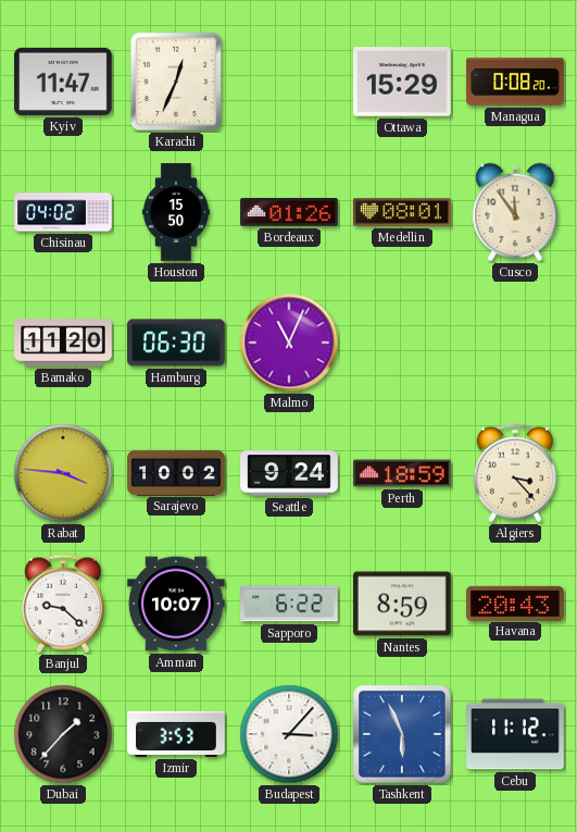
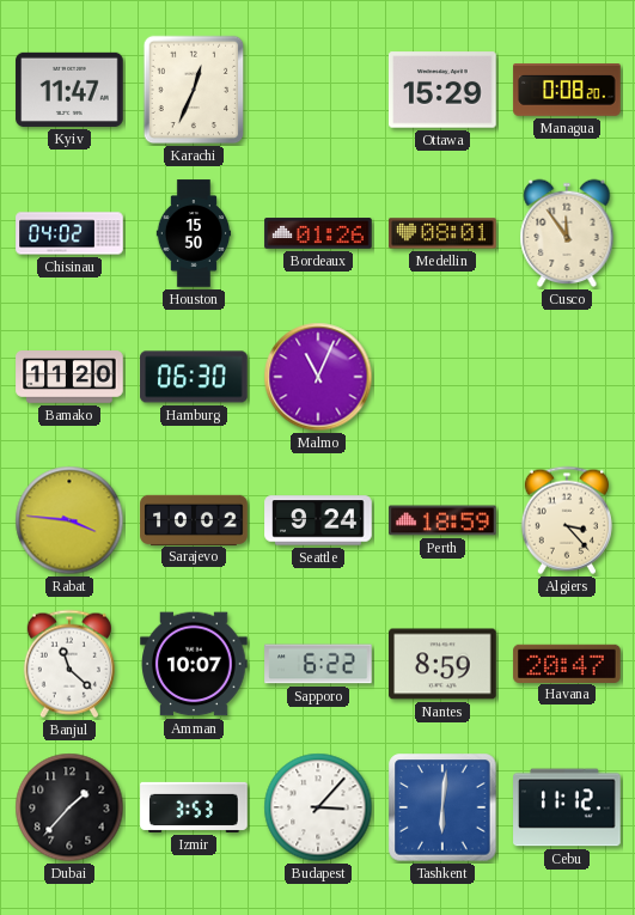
Banjul: 9:22 -> 11:22 (69, 664)
Havana: 20:43 -> 20:47 (567, 663)
Tashkent: 5:56 -> 6:01 (442, 807)
